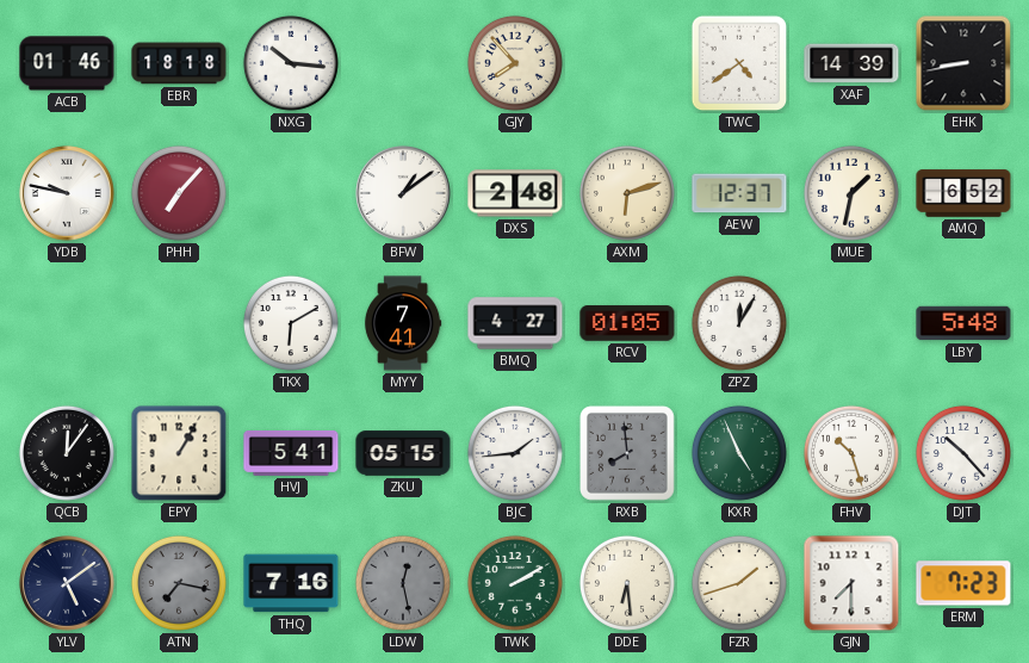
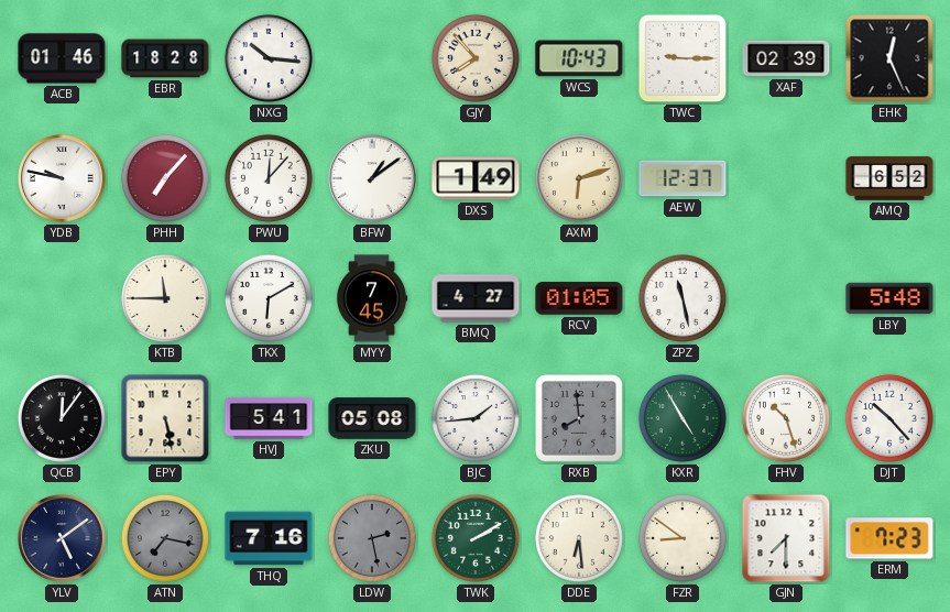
EBR: 18:18 -> 18:28 (165, 58)
WCS: none -> 10:43 (579, 58)
TWC: 4:39 -> 9:15 (683, 58)
XAF: 14:39 -> 02:39 (786, 58)
EHK: 8:43 -> 12:26 (889, 58)
PWU: none -> 12:07 (269, 178)
DXS: 2:48 -> 1:49 (476, 178)
MUE: 1:32 -> none (851, 193)
KTB: none -> 11:45 (165, 298)
MYY: 7:41 -> 7:45 (372, 298)
ZPZ: 12:05 -> 11:28 (683, 298)
EPY: 1:05 -> 5:28 (165, 418)
ZKU: 05:15 -> 05:08 (372, 418)
KXR: 4:56 -> 4:55 (683, 418)
LDW: 12:28 -> 2:28 (372, 538)
FZR: 1:42 -> 8:51 (683, 538)
